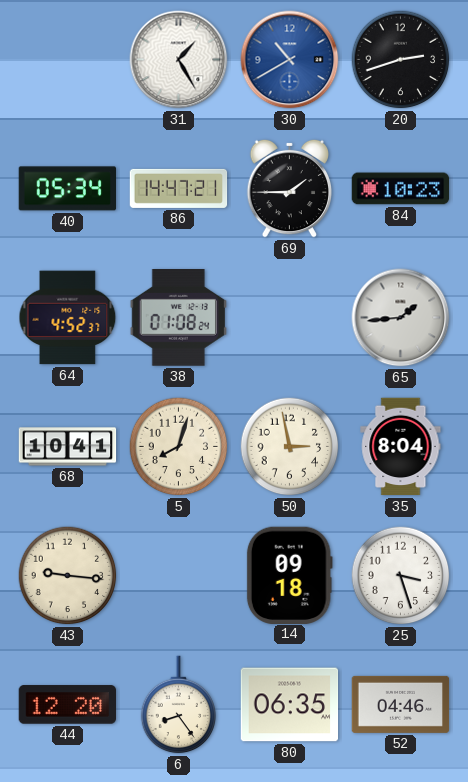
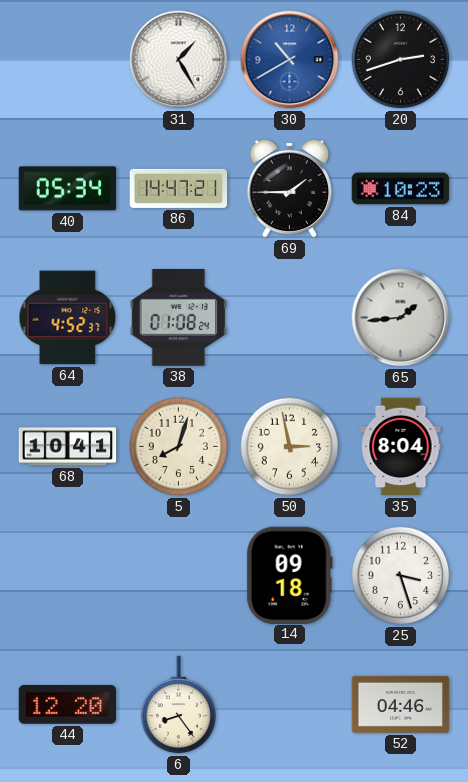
43: 9:16 -> none (68, 576)
80: 06:35 -> none (290, 705)
